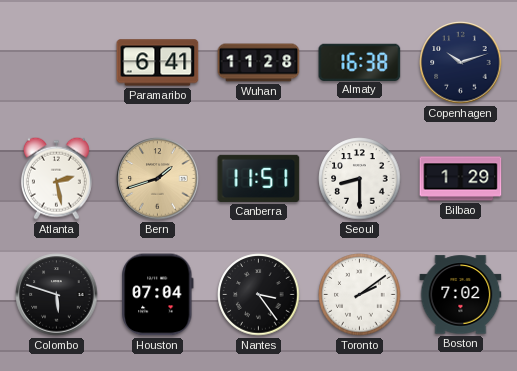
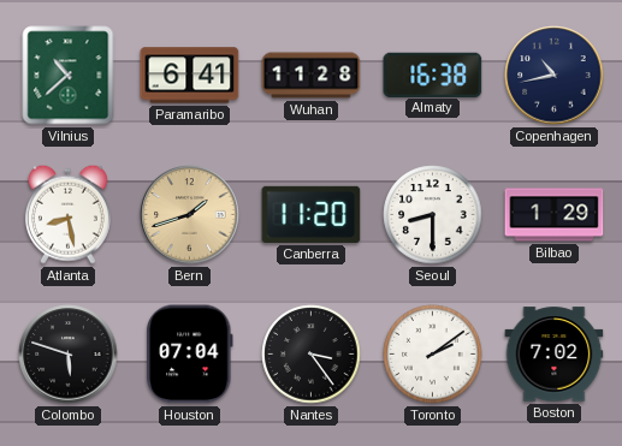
Vilnius: none -> 10:38 (69, 76)
Copenhagen: 10:12 -> 10:43 (555, 76)
Atlanta: 2:28 -> 8:28 (67, 214)
Canberra: 11:51 -> 11:20 (312, 214)
